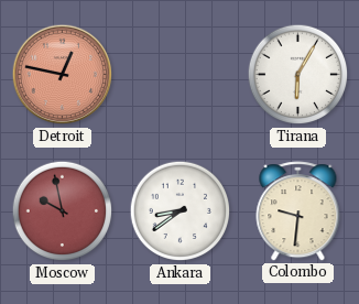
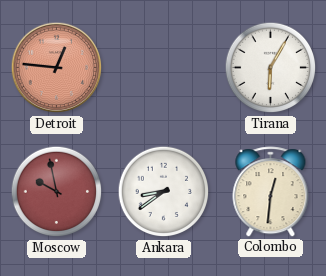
Detroit: 12:47 -> 12:46 (57, 68)
Colombo: 9:31 -> 12:31 (271, 192)
